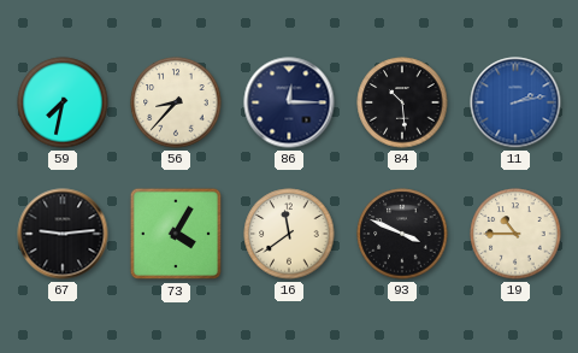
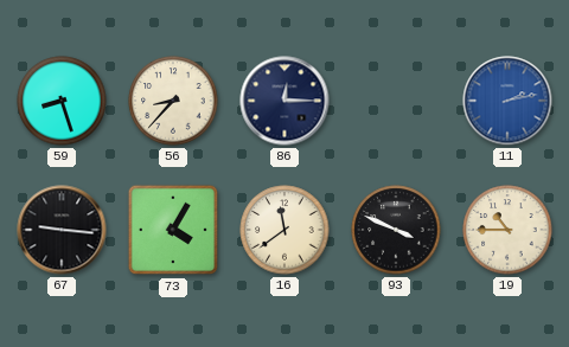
59: 7:32 -> 8:27 (62, 101)
84: 10:29 -> none (402, 102)
67: 9:14 -> 9:16 (62, 230)
